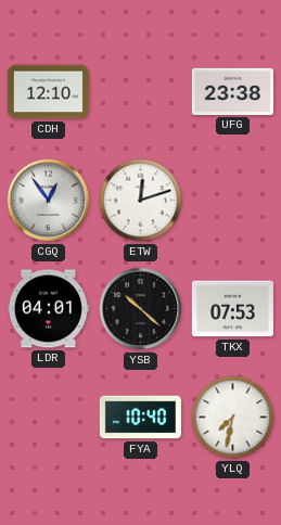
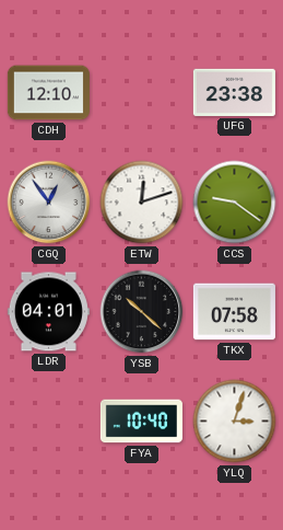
CCS: none -> 9:21 (235, 203)
TKX: 07:53 -> 07:58 (234, 312)
YLQ: 7:32 -> 3:03 (235, 422)
